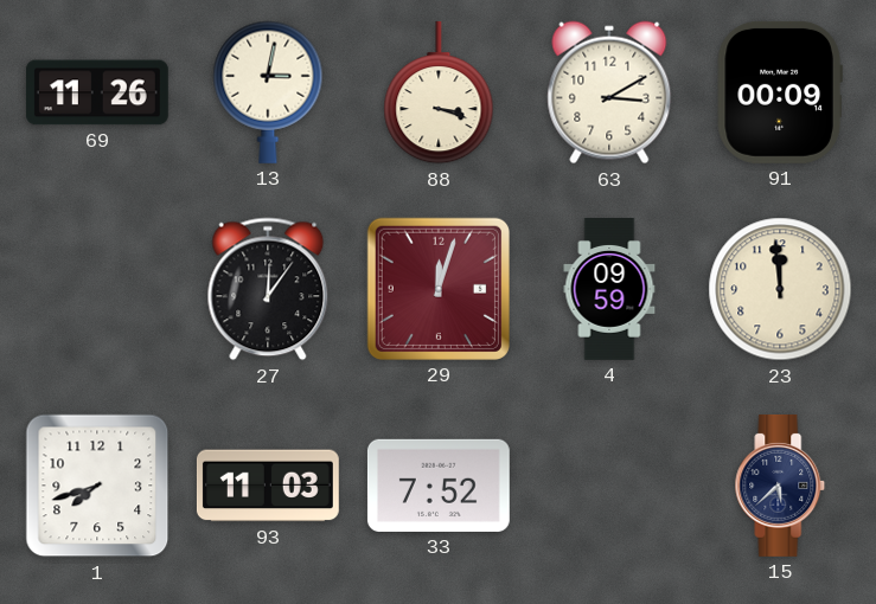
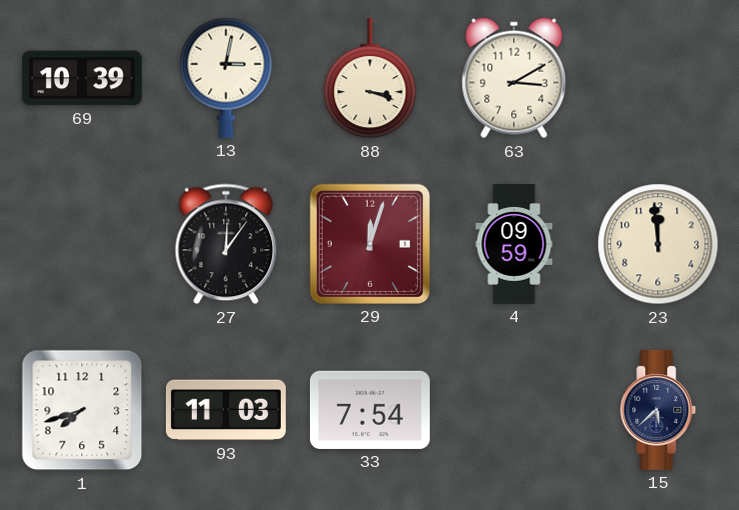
69: 11:26 -> 10:39 (82, 78)
91: 00:09 -> none (780, 92)
33: 7:52 -> 7:54 (370, 410)
